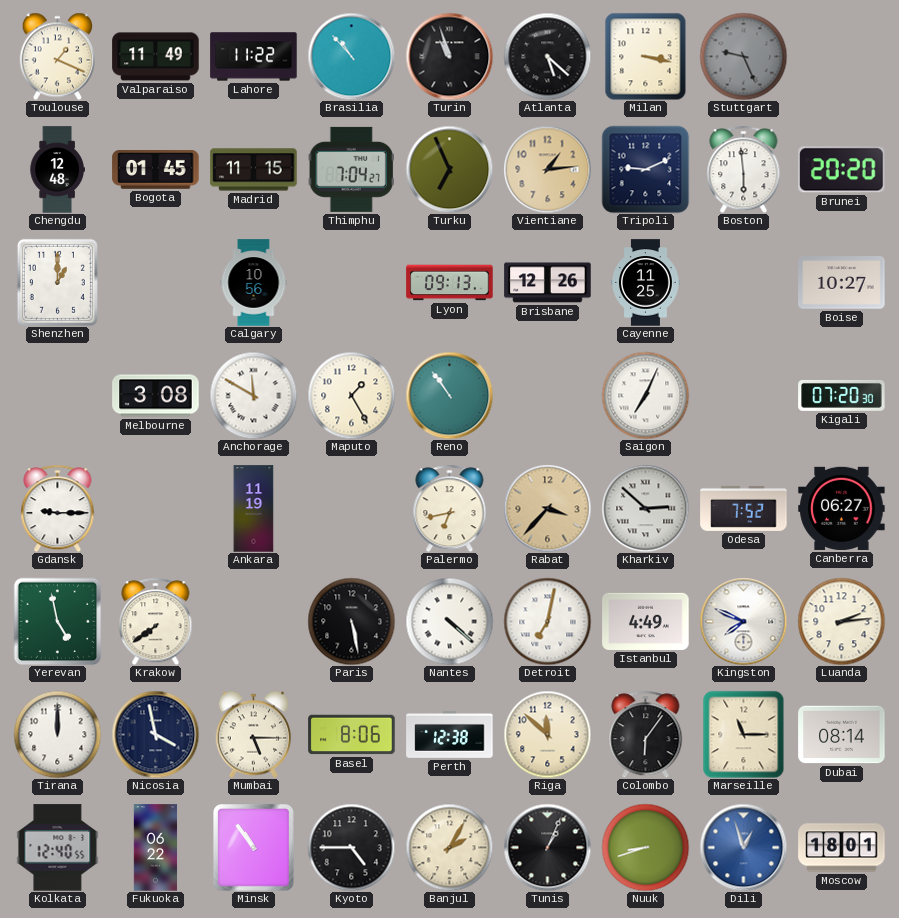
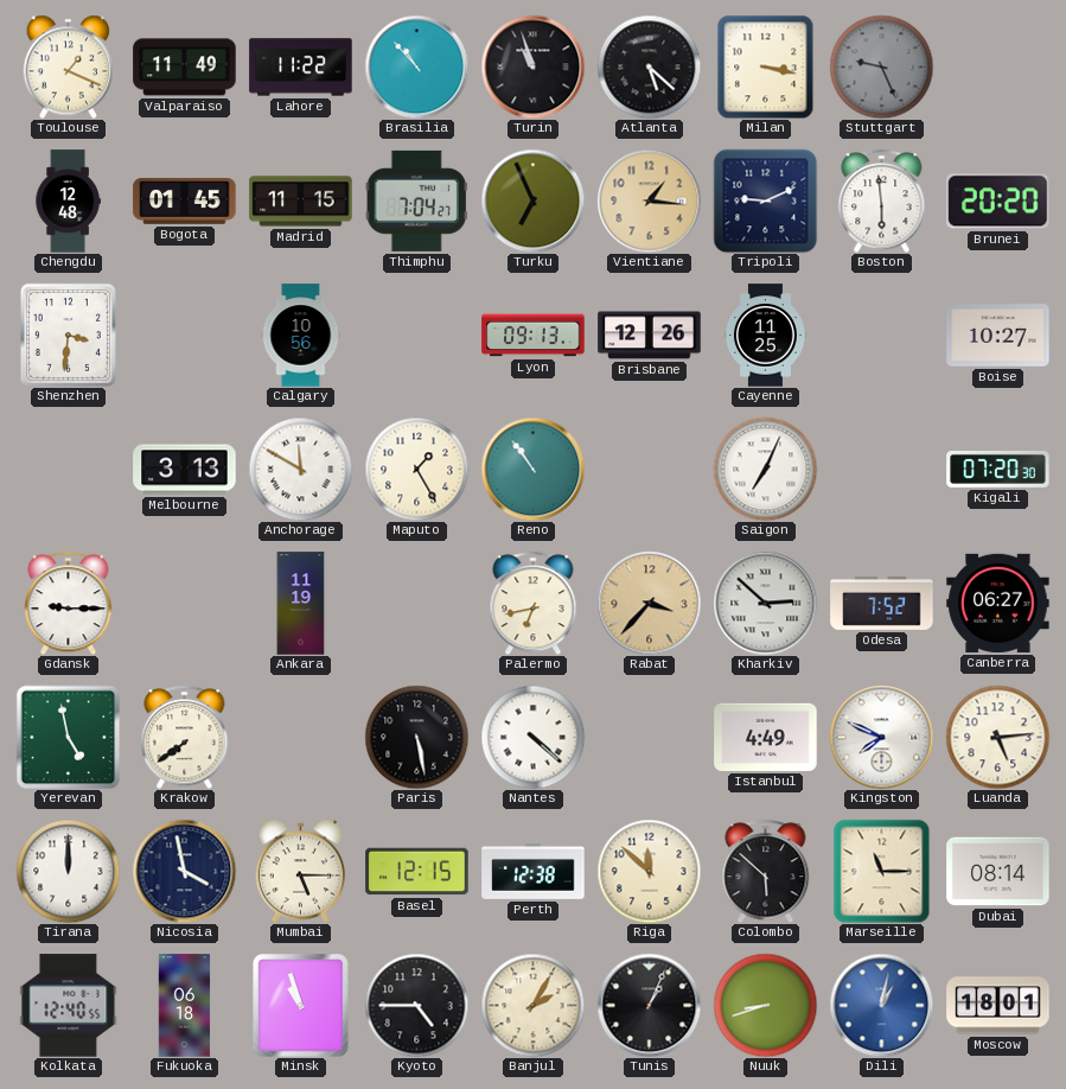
Vientiane: 1:14 -> 1:16 (649, 200)
Shenzhen: 1:00 -> 3:31 (68, 335)
Melbourne: 3:08 -> 3:13 (185, 470)
Detroit: 7:02 -> none (547, 621)
Luanda: 2:14 -> 5:14 (997, 737)
Basel: 8:06 -> 12:15 (417, 872)
Colombo: 6:06 -> 5:52 (766, 871)
Fukuoka: 06:22 -> 06:18 (185, 1006)
Minsk: 10:54 -> 10:57 (301, 1006)
Dili: 12:57 -> 1:02 (881, 1005)
